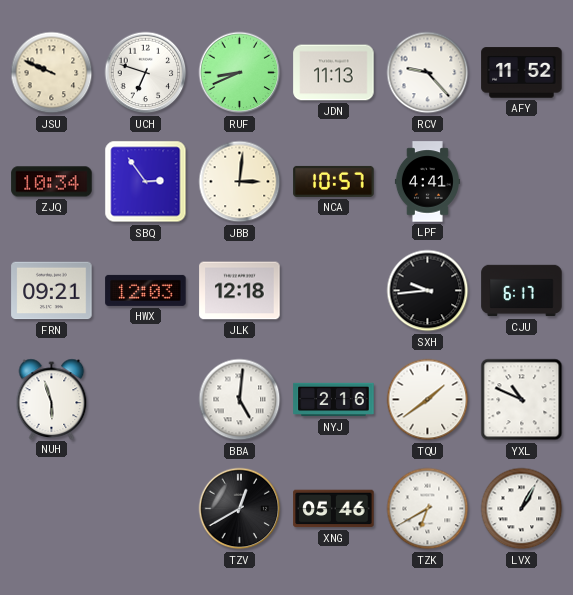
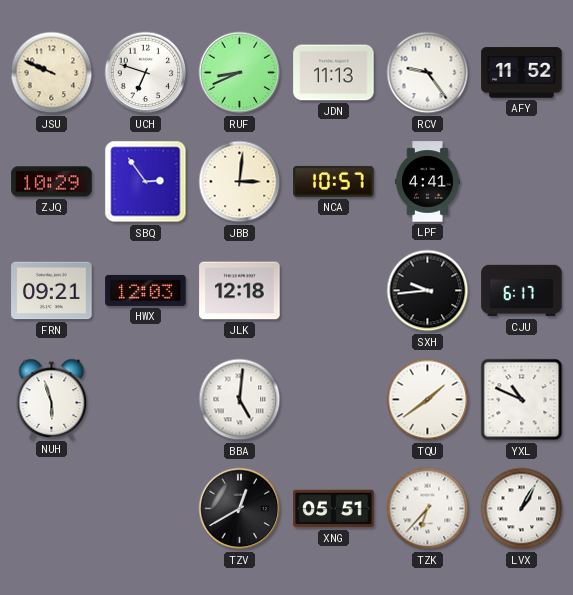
RCV: 9:23 -> 9:24 (428, 73)
ZJQ: 10:34 -> 10:29 (52, 182)
NYJ: 2:16 -> none (334, 400)
XNG: 05:46 -> 05:51 (334, 509)
TZK: 6:40 -> 6:37 (428, 509)
